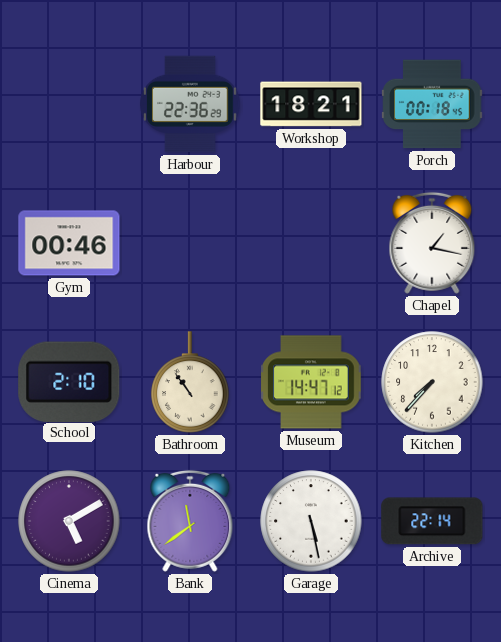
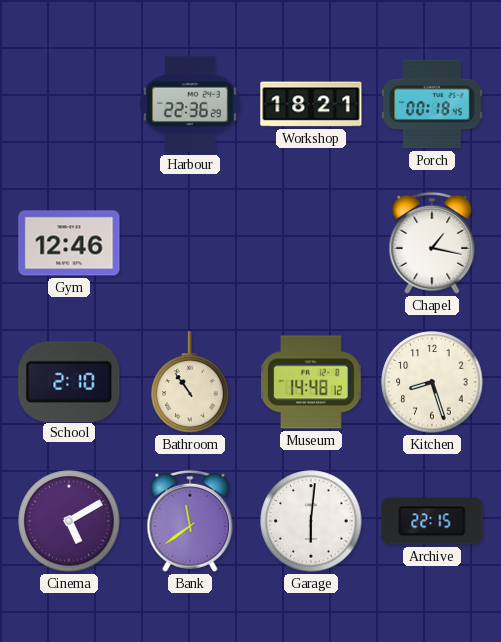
Gym: 00:46 -> 12:46 (69, 243)
Museum: 14:47 -> 14:48 (311, 382)
Kitchen: 7:37 -> 8:27 (432, 382)
Garage: 5:28 -> 6:01 (311, 521)
Archive: 22:14 -> 22:15 (432, 521)
